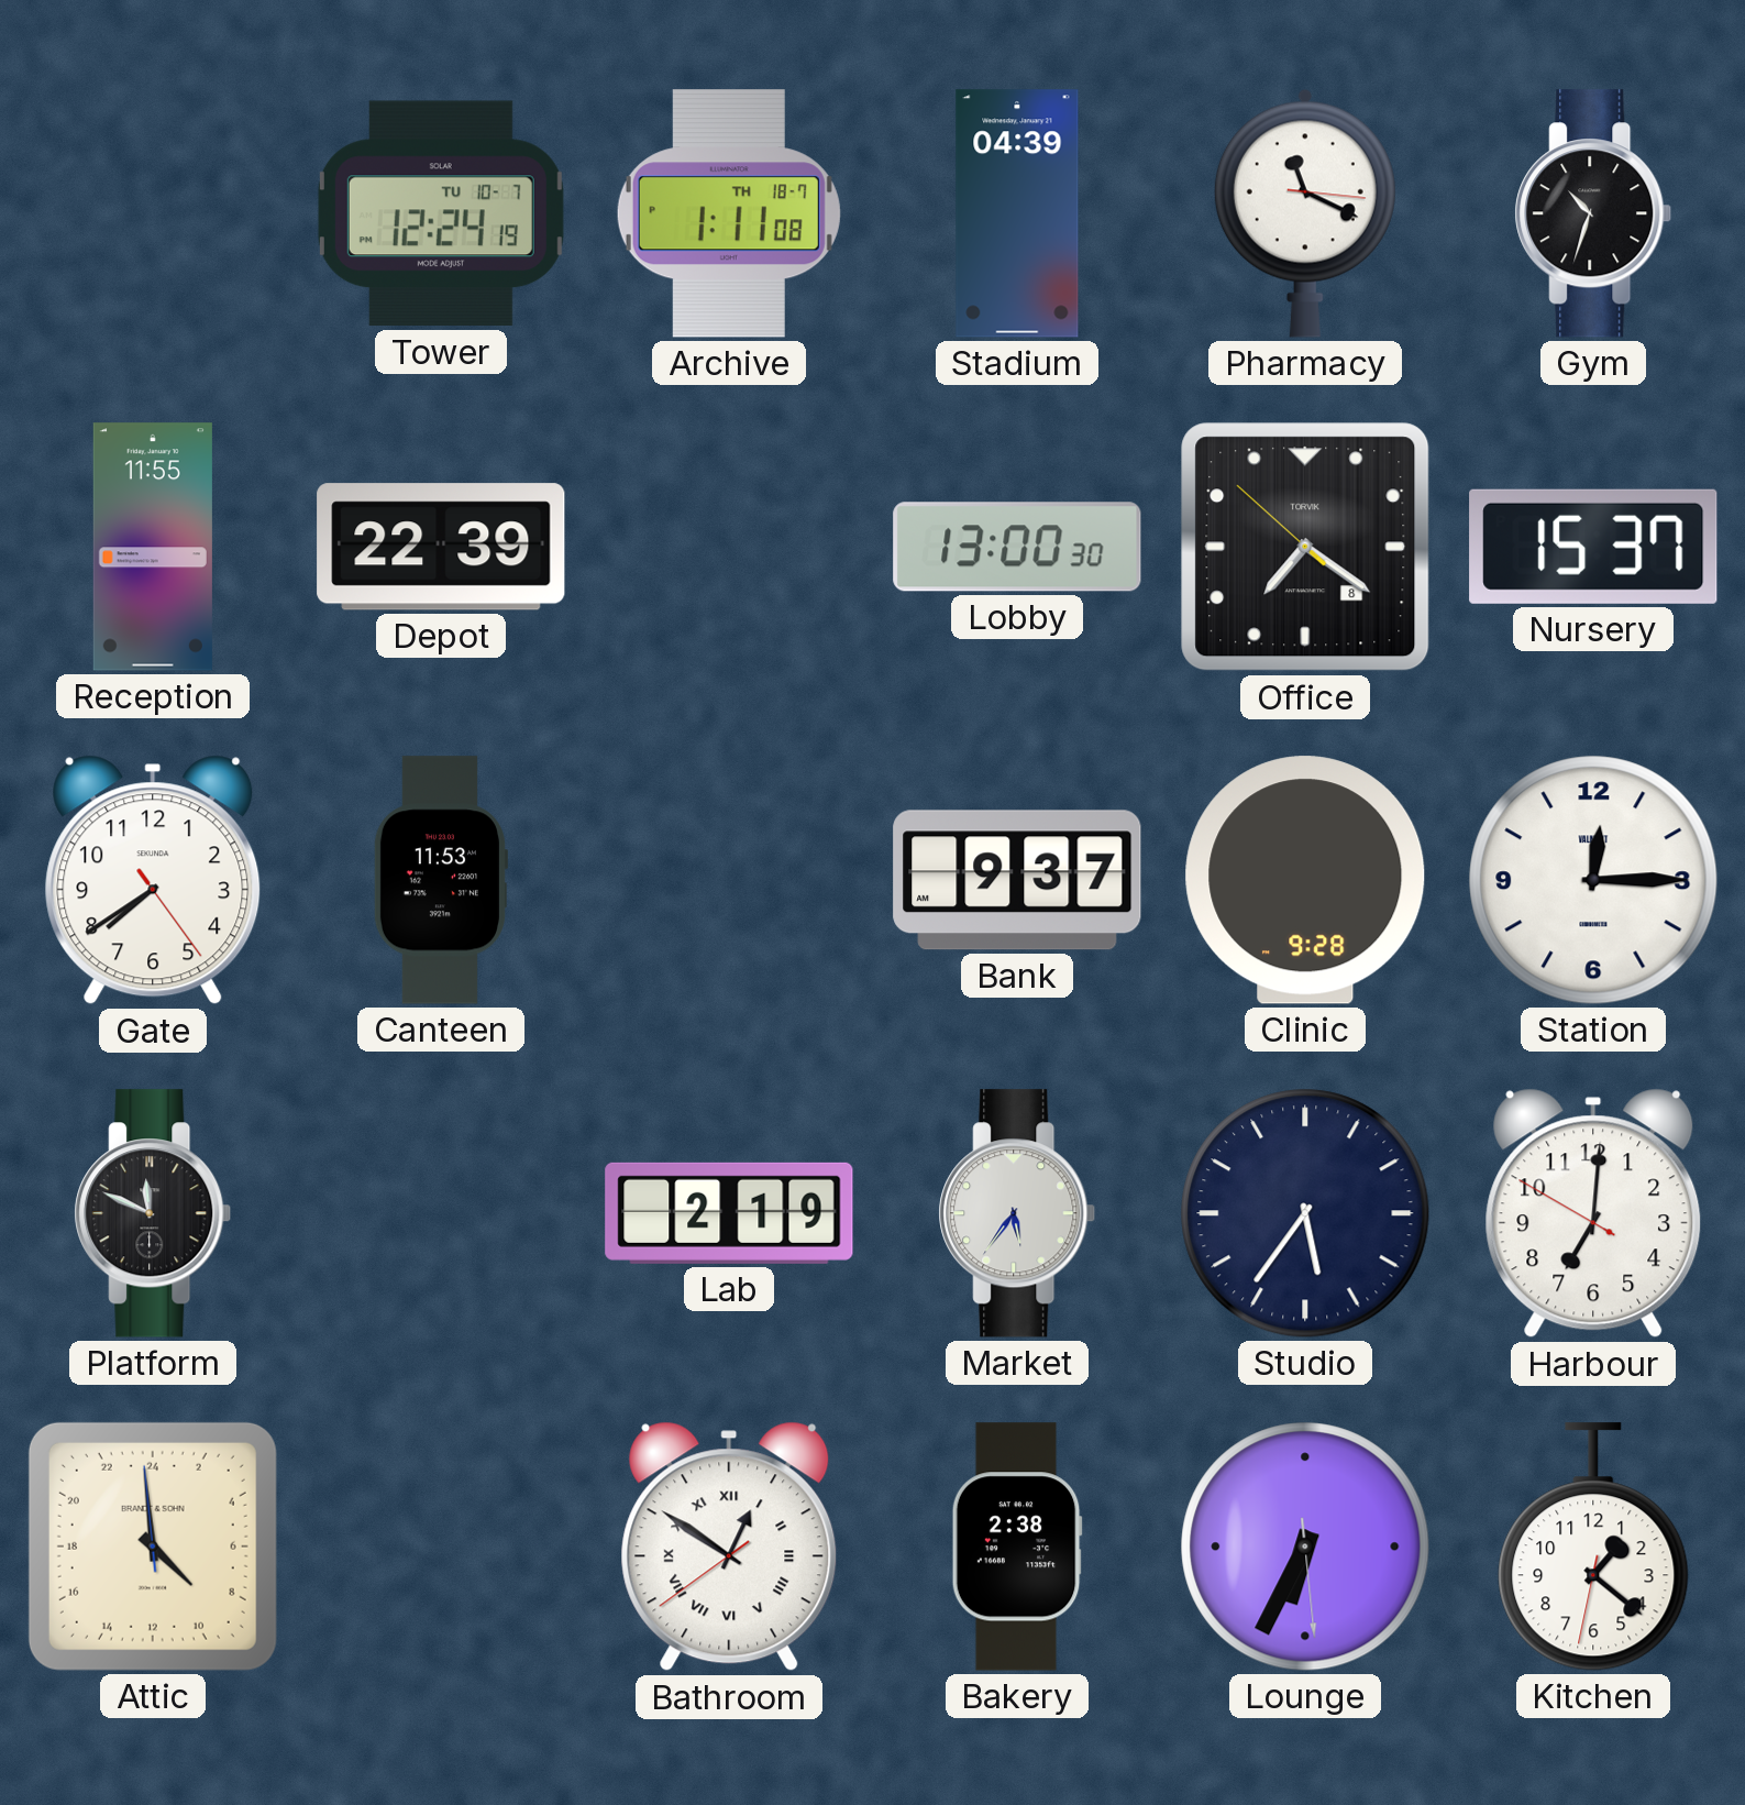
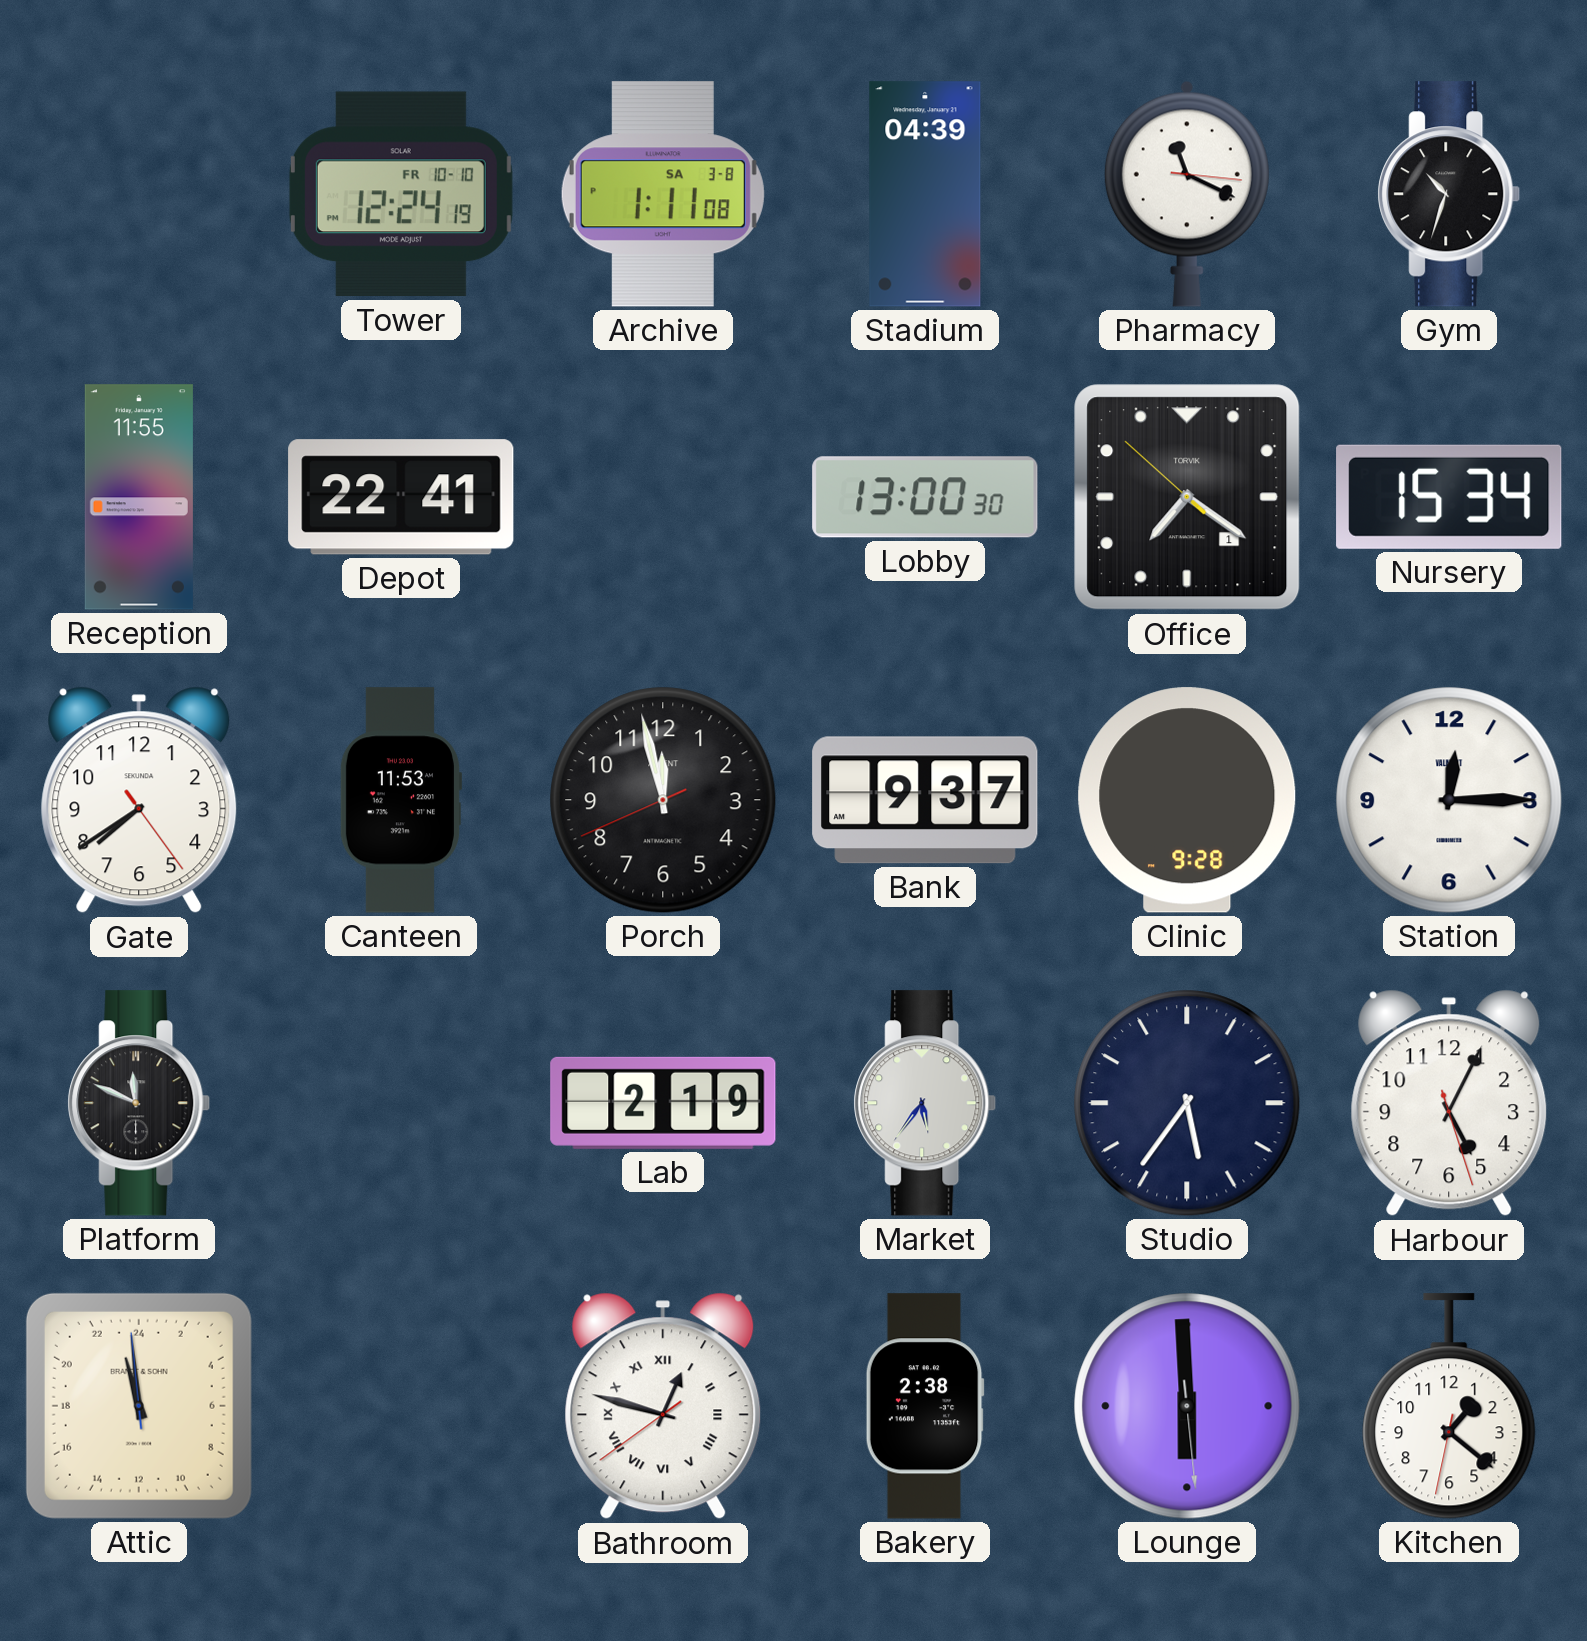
Tower date: TU 10-7 -> FR 10-10 (401, 194)
Archive date: TH 18-7 -> SA 3-8 (663, 194)
Depot: 22:39 -> 22:41 (401, 497)
Office date: 8 -> 1 (1187, 497)
Nursery: 15:37 -> 15:34 (1449, 497)
Porch: none -> 11:57 (663, 800)
Harbour: 7:00 -> 5:04 (1449, 1103)
Attic: 8:58 -> 22:58 (139, 1406)
Bathroom: 12:50 -> 12:47 (663, 1406)
Lounge: 6:34 -> 5:59 (1187, 1406)
